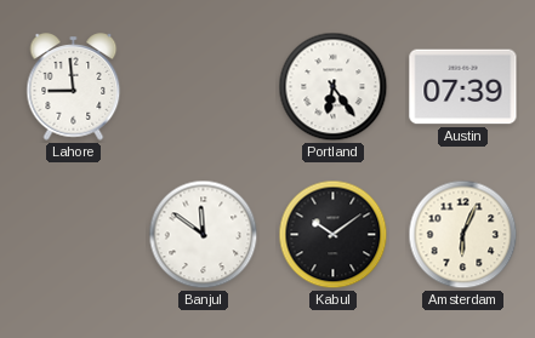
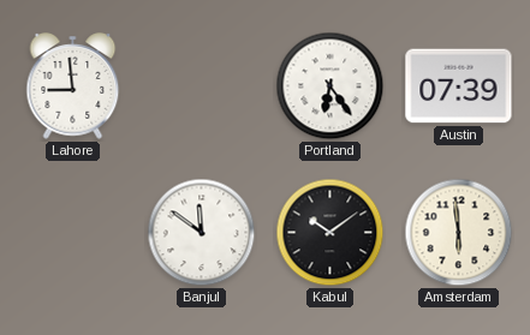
Amsterdam: 6:04 -> 5:59 (459, 233)
